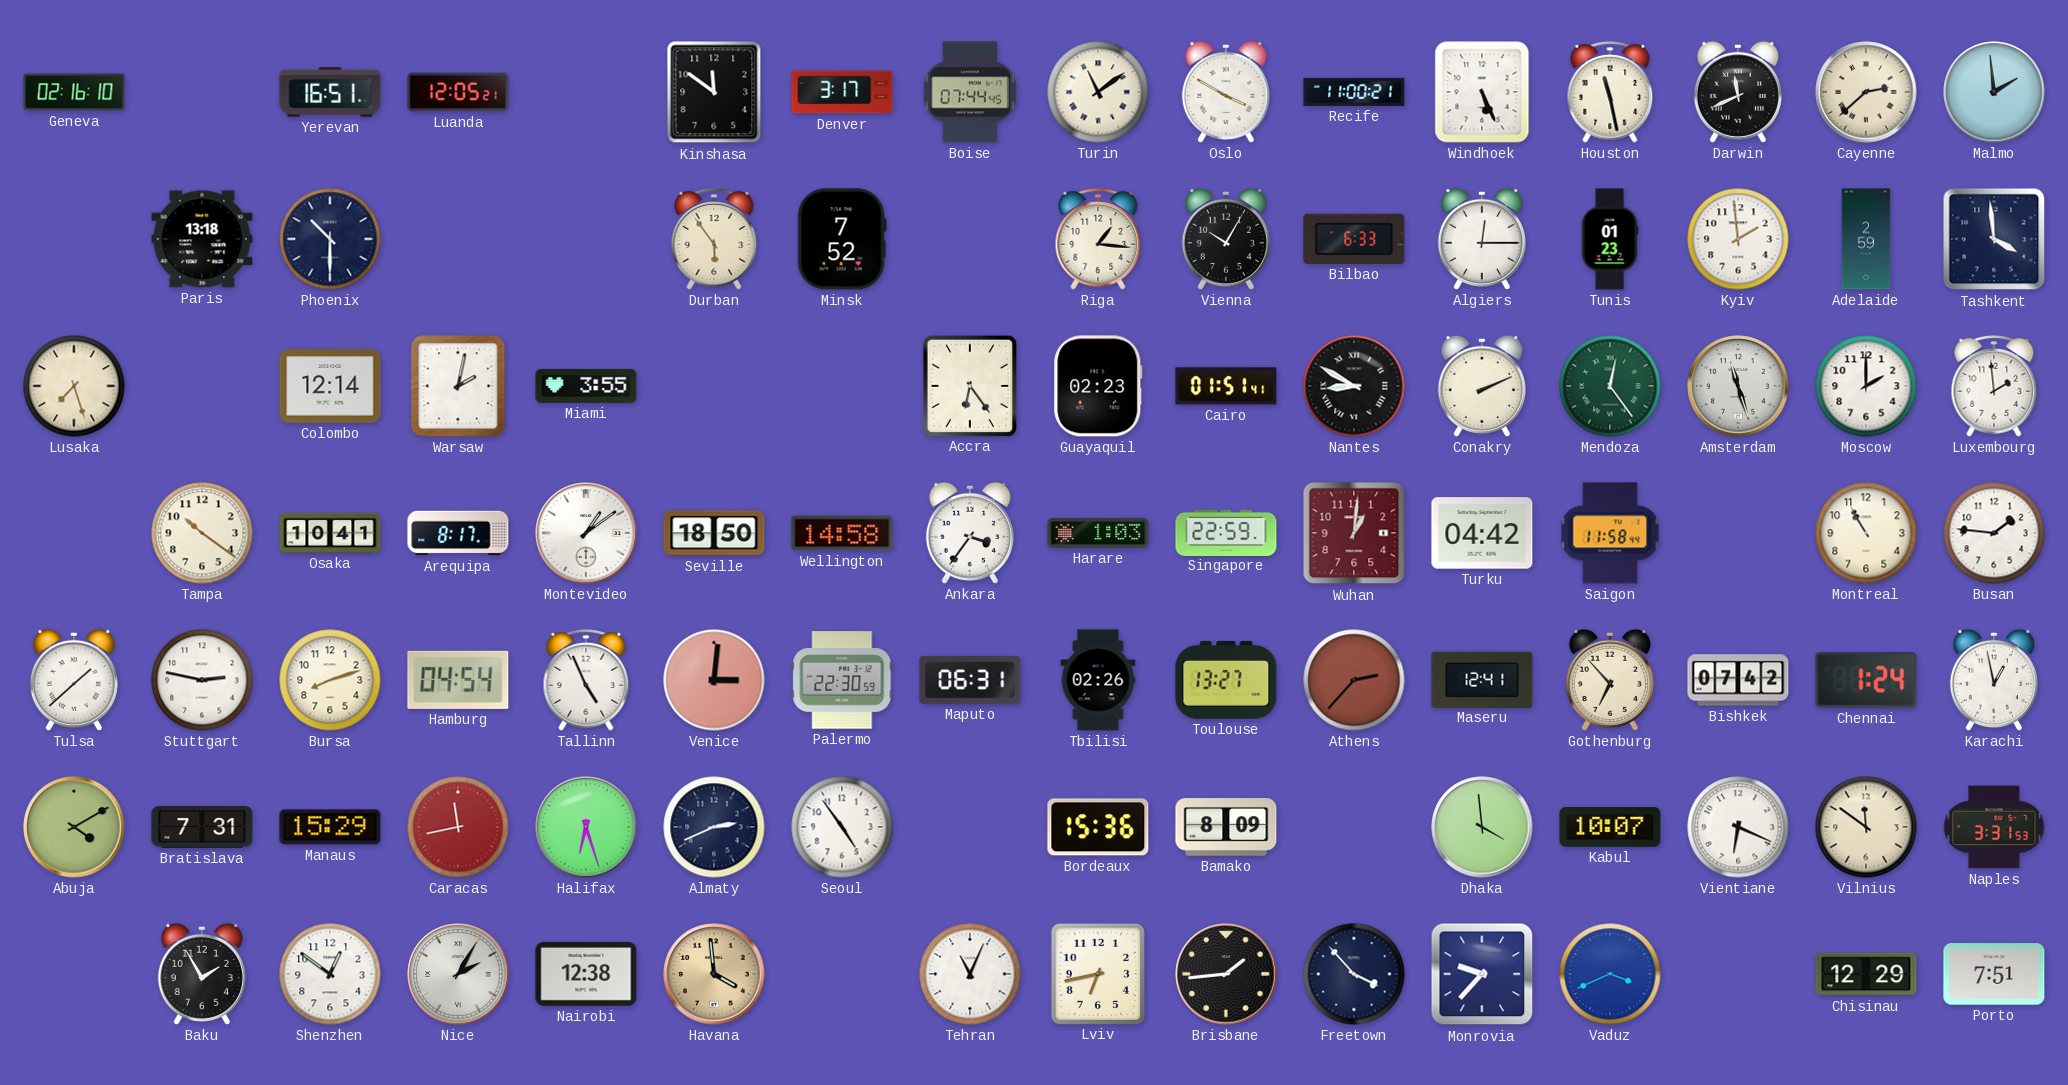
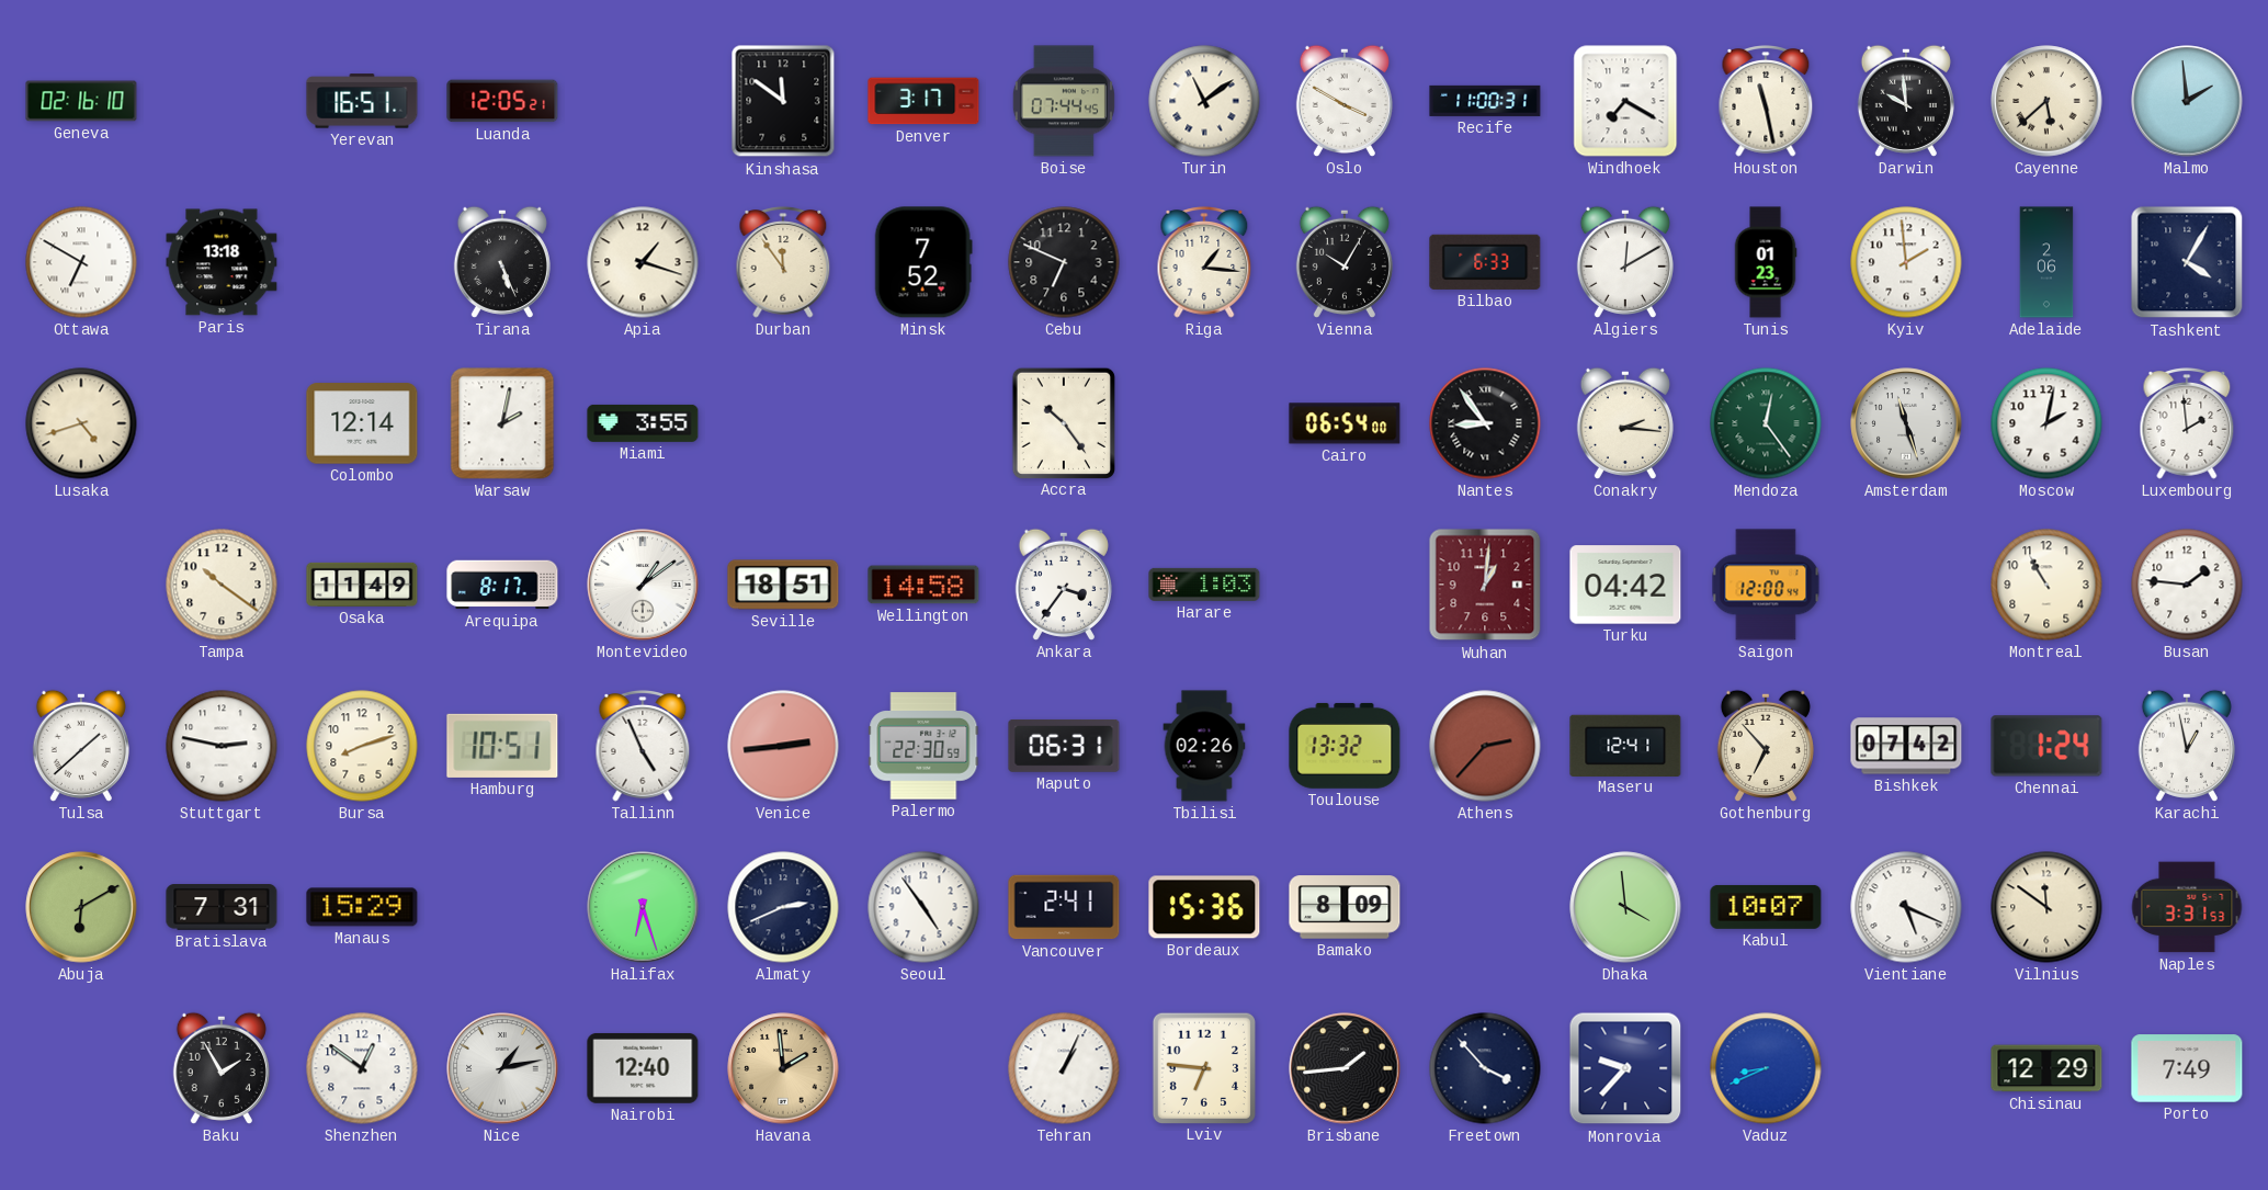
Recife: 11:00:21 -> 11:00:31 (1485, 101)
Windhoek: 5:26 -> 7:20 (1625, 101)
Darwin: 11:41 -> 9:59 (1906, 101)
Cayenne: 2:38 -> 5:38 (2046, 101)
Ottawa: none -> 6:50 (81, 262)
Phoenix: 10:30 -> none (330, 239)
Tirana: none -> 5:26 (502, 262)
Apia: none -> 1:18 (643, 262)
Durban: 5:54 -> 11:54 (783, 263)
Cebu: none -> 6:49 (1064, 262)
Algiers: 12:15 -> 12:10 (1625, 262)
Adelaide: 2:59 -> 2:06 (2046, 262)
Tashkent: 3:59 -> 4:05 (2187, 262)
Lusaka: 7:27 -> 4:42 (81, 423)
Accra: 6:24 -> 10:24 (1063, 422)
Guayaquil: 02:23 -> none (1098, 386)
Cairo: 01:51 -> 06:54 (1345, 423)
Nantes: 8:50 -> 8:54 (1485, 423)
Conakry: 2:11 -> 2:16 (1625, 423)
Moscow: 2:00 -> 2:02 (2046, 423)
Osaka: 10:41 -> 11:49 (362, 585)
Seville: 18:50 -> 18:51 (783, 585)
Singapore: 22:59 -> none (1226, 532)
Saigon: 11:58 -> 12:00 (1766, 585)
Hamburg: 04:54 -> 10:51 (502, 746)
Venice: 3:01 -> 2:44 (783, 746)
Toulouse: 13:27 -> 13:32 (1345, 746)
Abuja: 4:10 -> 6:10 (81, 907)
Caracas: 11:43 -> none (458, 827)
Vancouver: none -> 2:41 (1064, 907)
Vientiane: 6:19 -> 5:19 (1906, 907)
Nice: 2:05 -> 1:13 (502, 1068)
Nairobi: 12:38 -> 12:40 (643, 1068)
Havana: 3:59 -> 1:59 (783, 1068)
Tehran: 11:04 -> 1:04 (1064, 1068)
Lviv: 6:43 -> 6:46 (1203, 1067)
Vaduz: 3:41 -> 8:41 (1766, 1068)
Porto: 7:51 -> 7:49 (2187, 1068)
